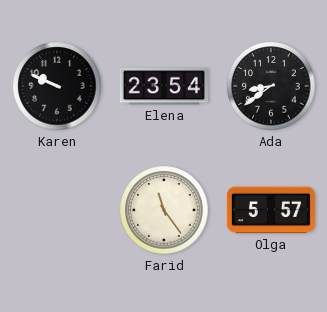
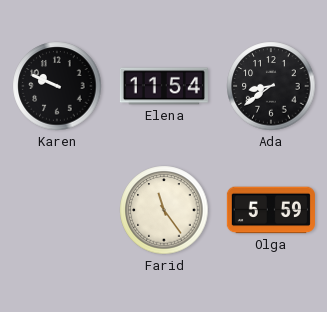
Elena: 23:54 -> 11:54 (164, 86)
Olga: 5:57 -> 5:59 (271, 210)
